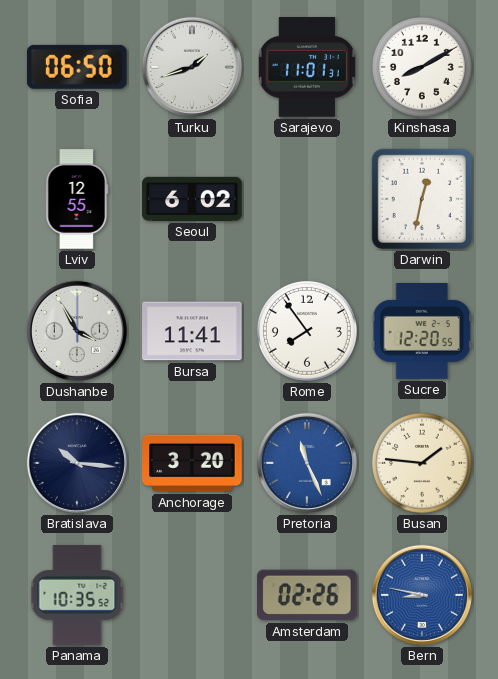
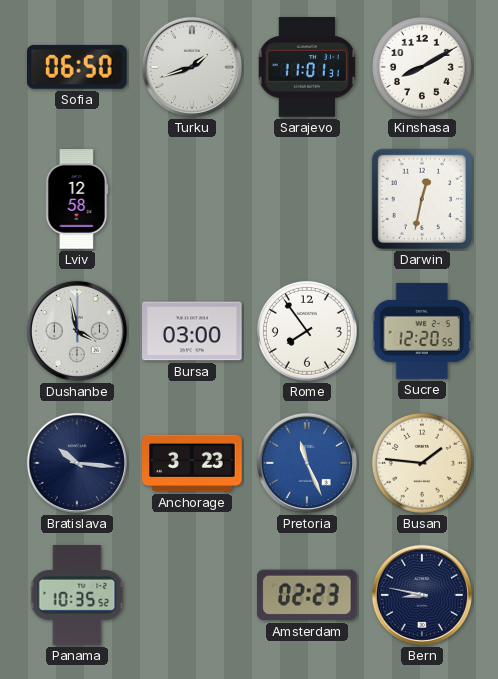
Lviv: 12:55 -> 12:58 (77, 199)
Seoul: 6:02 -> none (192, 199)
Dushanbe: 3:55 -> 3:58 (77, 331)
Bursa: 11:41 -> 03:00 (192, 331)
Anchorage: 3:20 -> 3:23 (192, 463)
Amsterdam: 02:26 -> 02:23 (308, 595)
Bern dial: blue -> navy (422, 595)
